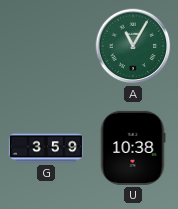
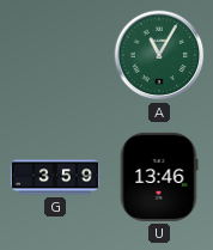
U: 10:38 -> 13:46 (159, 177)
